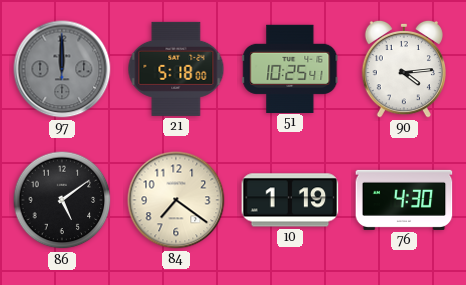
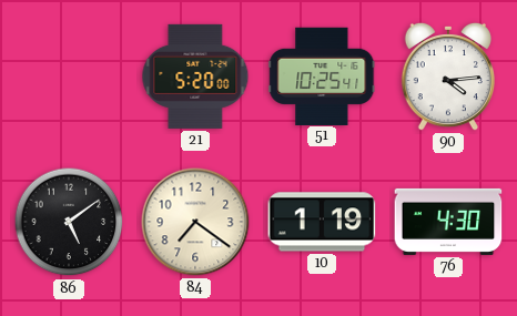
97: 12:00 -> none (62, 69)
21: 5:18 -> 5:20 (195, 77)
